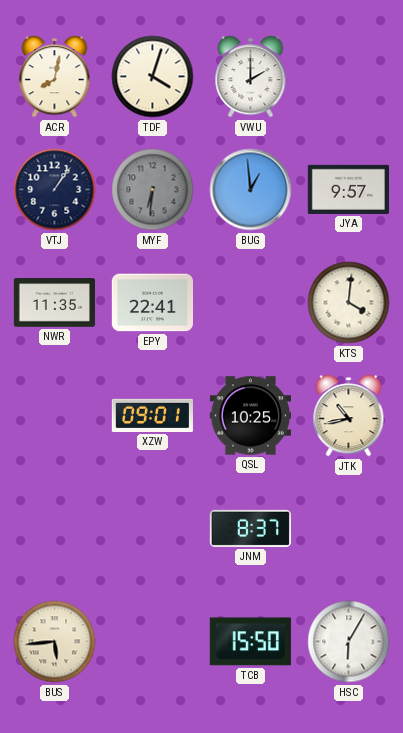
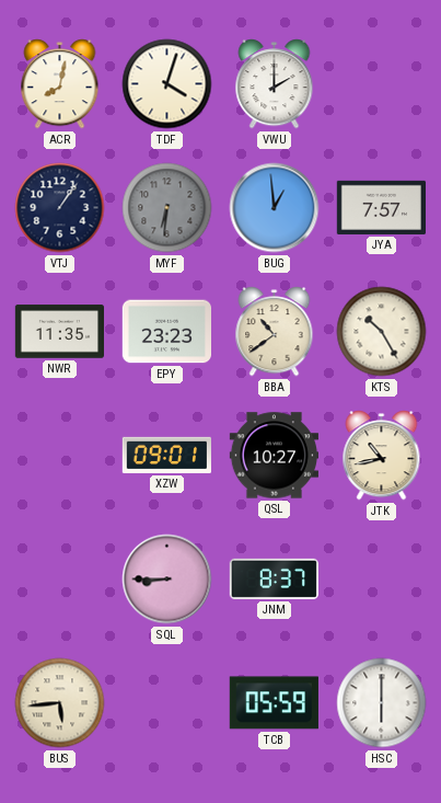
JYA: 9:57 -> 7:57 (381, 207)
EPY: 22:41 -> 23:23 (166, 332)
BBA: none -> 10:39 (275, 332)
KTS: 4:01 -> 10:25 (382, 332)
QSL: 10:25 -> 10:27 (274, 456)
SQL: none -> 8:45 (167, 580)
TCB: 15:50 -> 05:59 (274, 703)
HSC: 6:05 -> 6:00 (382, 703)
